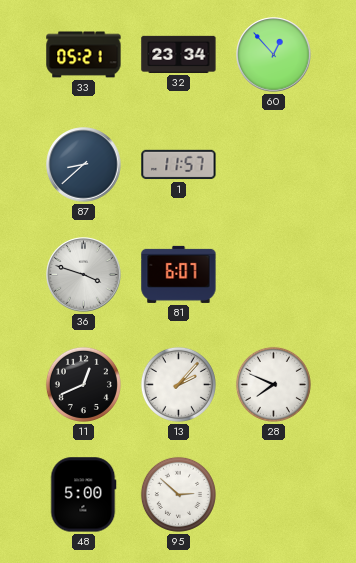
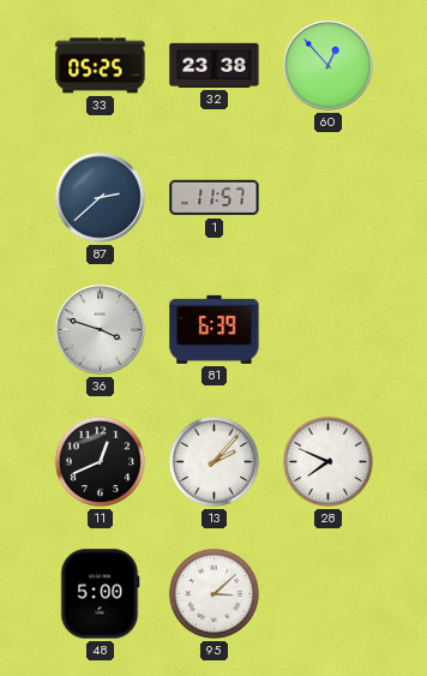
33: 05:21 -> 05:25 (101, 66)
32: 23:34 -> 23:38 (215, 65)
87: 8:38 -> 2:38 (101, 198)
81: 6:07 -> 6:39 (215, 329)
95: 2:52 -> 3:08 (213, 593)
